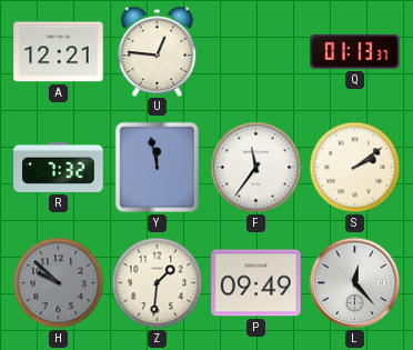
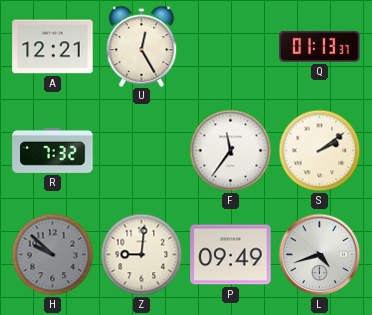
U: 12:46 -> 12:25 (142, 46)
Y: 11:58 -> none (157, 167)
Z: 1:31 -> 9:01 (142, 255)
L: 12:23 -> 4:42 (320, 255)
